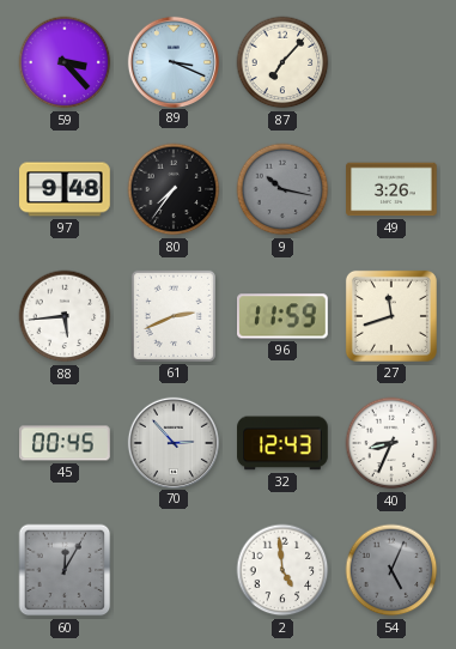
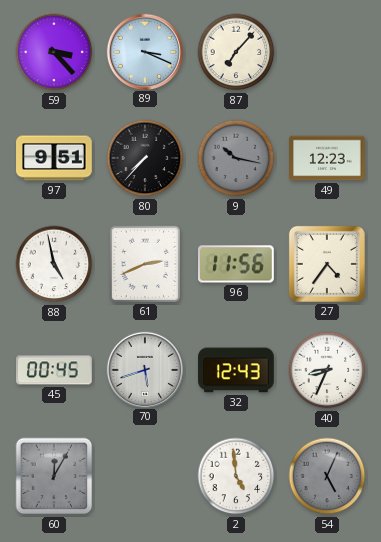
97: 9:48 -> 9:51 (54, 158)
80: 7:36 -> 7:37 (145, 158)
49: 3:26 -> 12:23 (327, 158)
88: 5:44 -> 4:58 (54, 264)
96: 11:59 -> 11:56 (236, 264)
27: 11:42 -> 4:36 (327, 264)
70: 2:53 -> 5:42 (144, 369)
